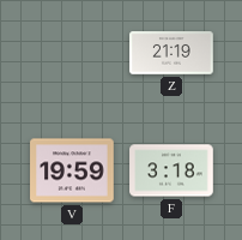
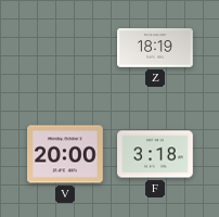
Z: 21:19 -> 18:19 (155, 48)
V: 19:59 -> 20:00 (65, 154)
